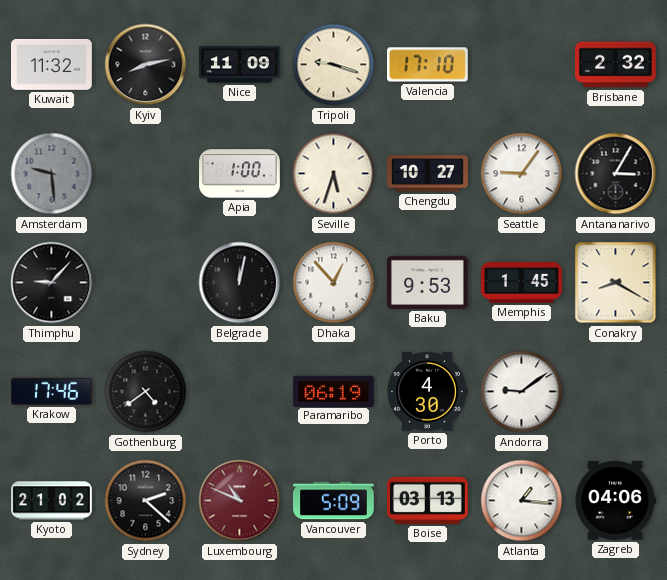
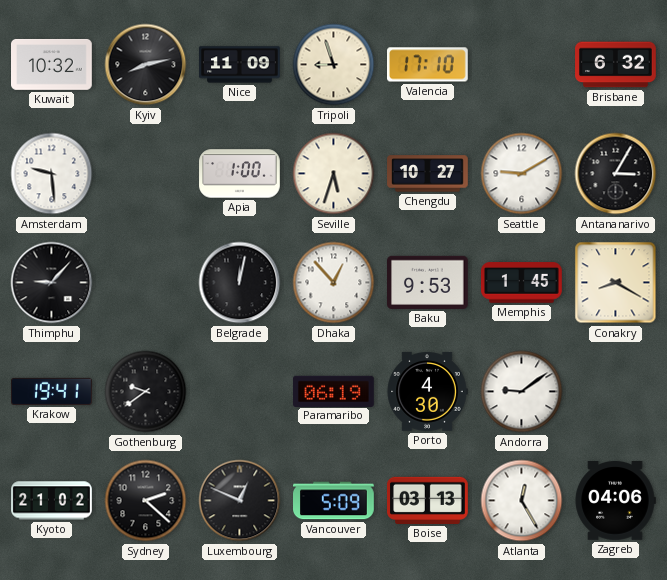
Kuwait: 11:32 -> 10:32 (52, 64)
Tripoli: 9:18 -> 8:57 (334, 65)
Brisbane: 2:32 -> 6:32 (616, 65)
Amsterdam dial: grey -> white (52, 174)
Seattle: 9:06 -> 9:10 (522, 174)
Krakow: 17:46 -> 19:41 (52, 391)
Gothenburg: 4:39 -> 9:39 (146, 392)
Luxembourg: 10:49 -> 12:49 (240, 501)
Luxembourg dial: burgundy -> black (240, 501)
Atlanta: 1:16 -> 12:25 (522, 501)
